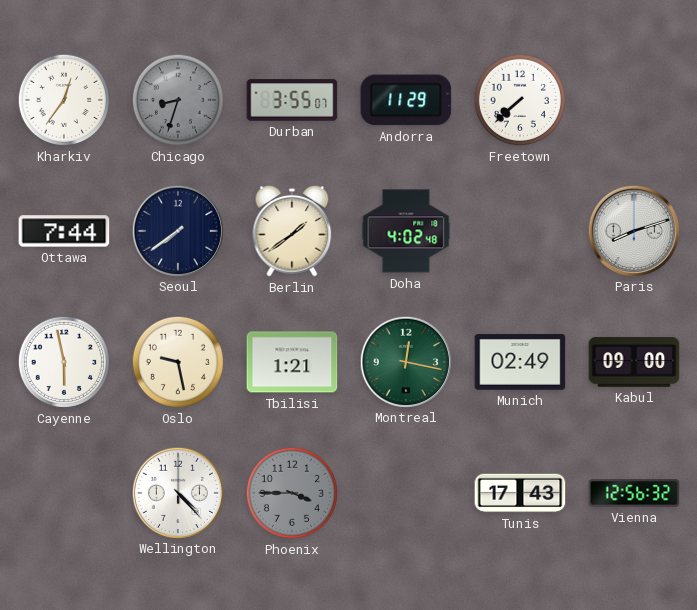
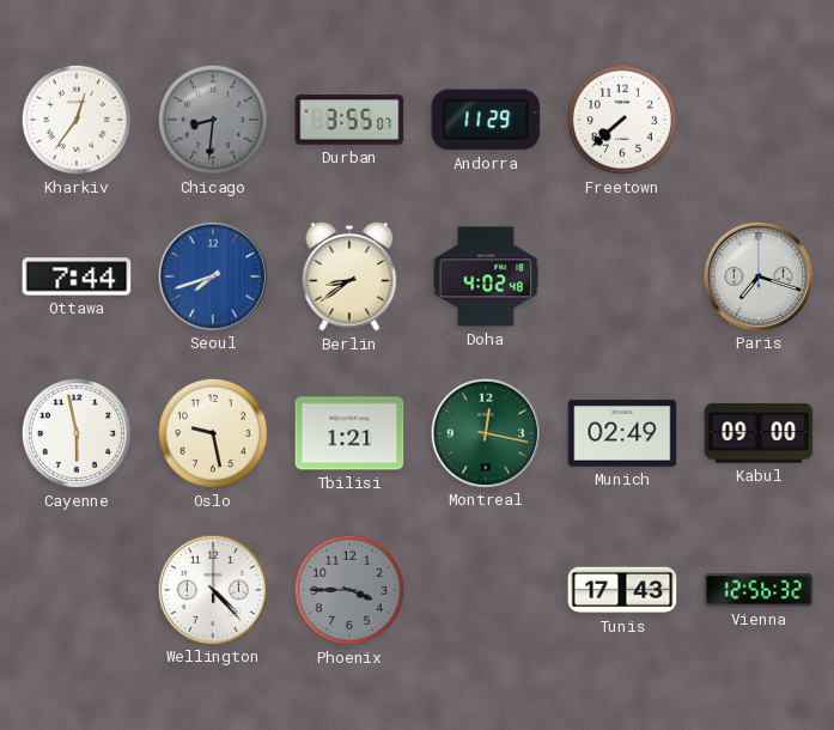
Chicago: 8:33 -> 8:31 (213, 120)
Seoul: 7:39 -> 7:42 (212, 275)
Seoul dial: navy -> blue (212, 275)
Berlin: 1:39 -> 8:39 (349, 276)
Paris: 8:12 -> 7:18 (757, 275)
